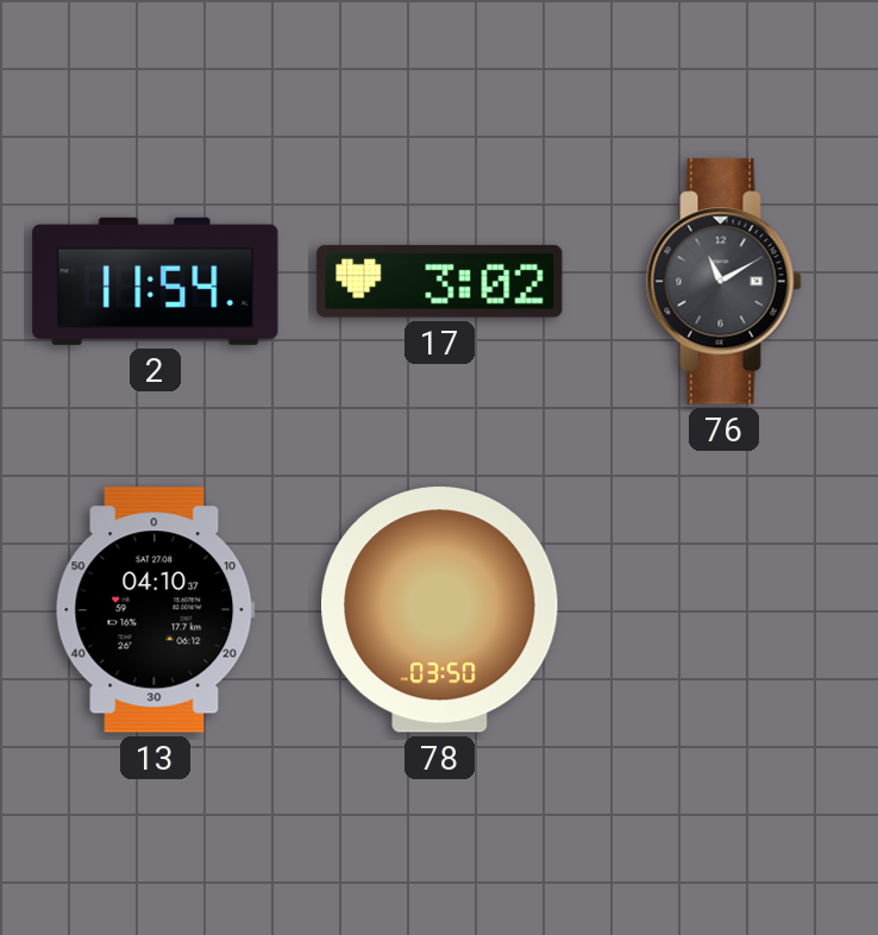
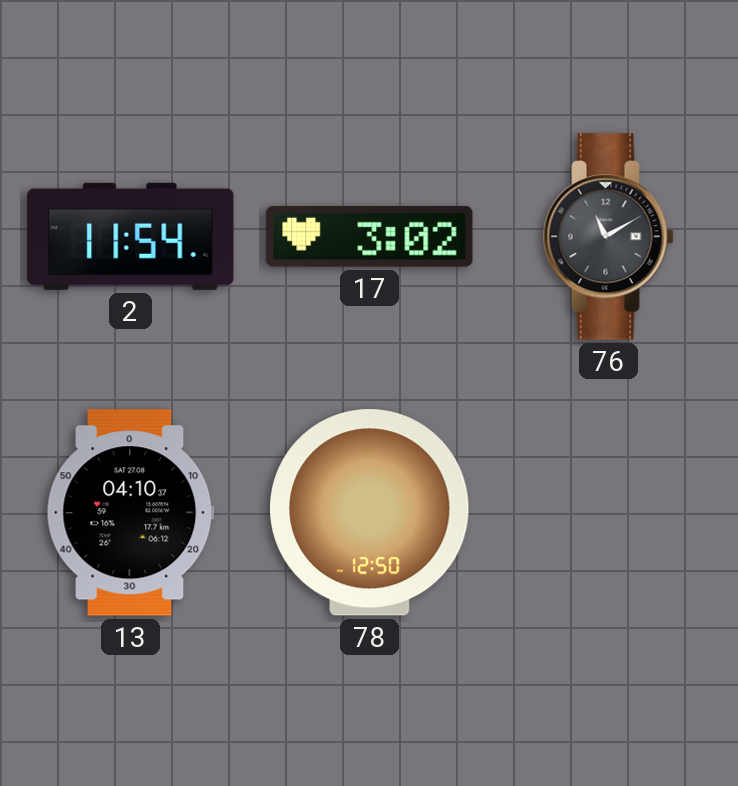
78: 03:50 -> 12:50 (370, 513)
